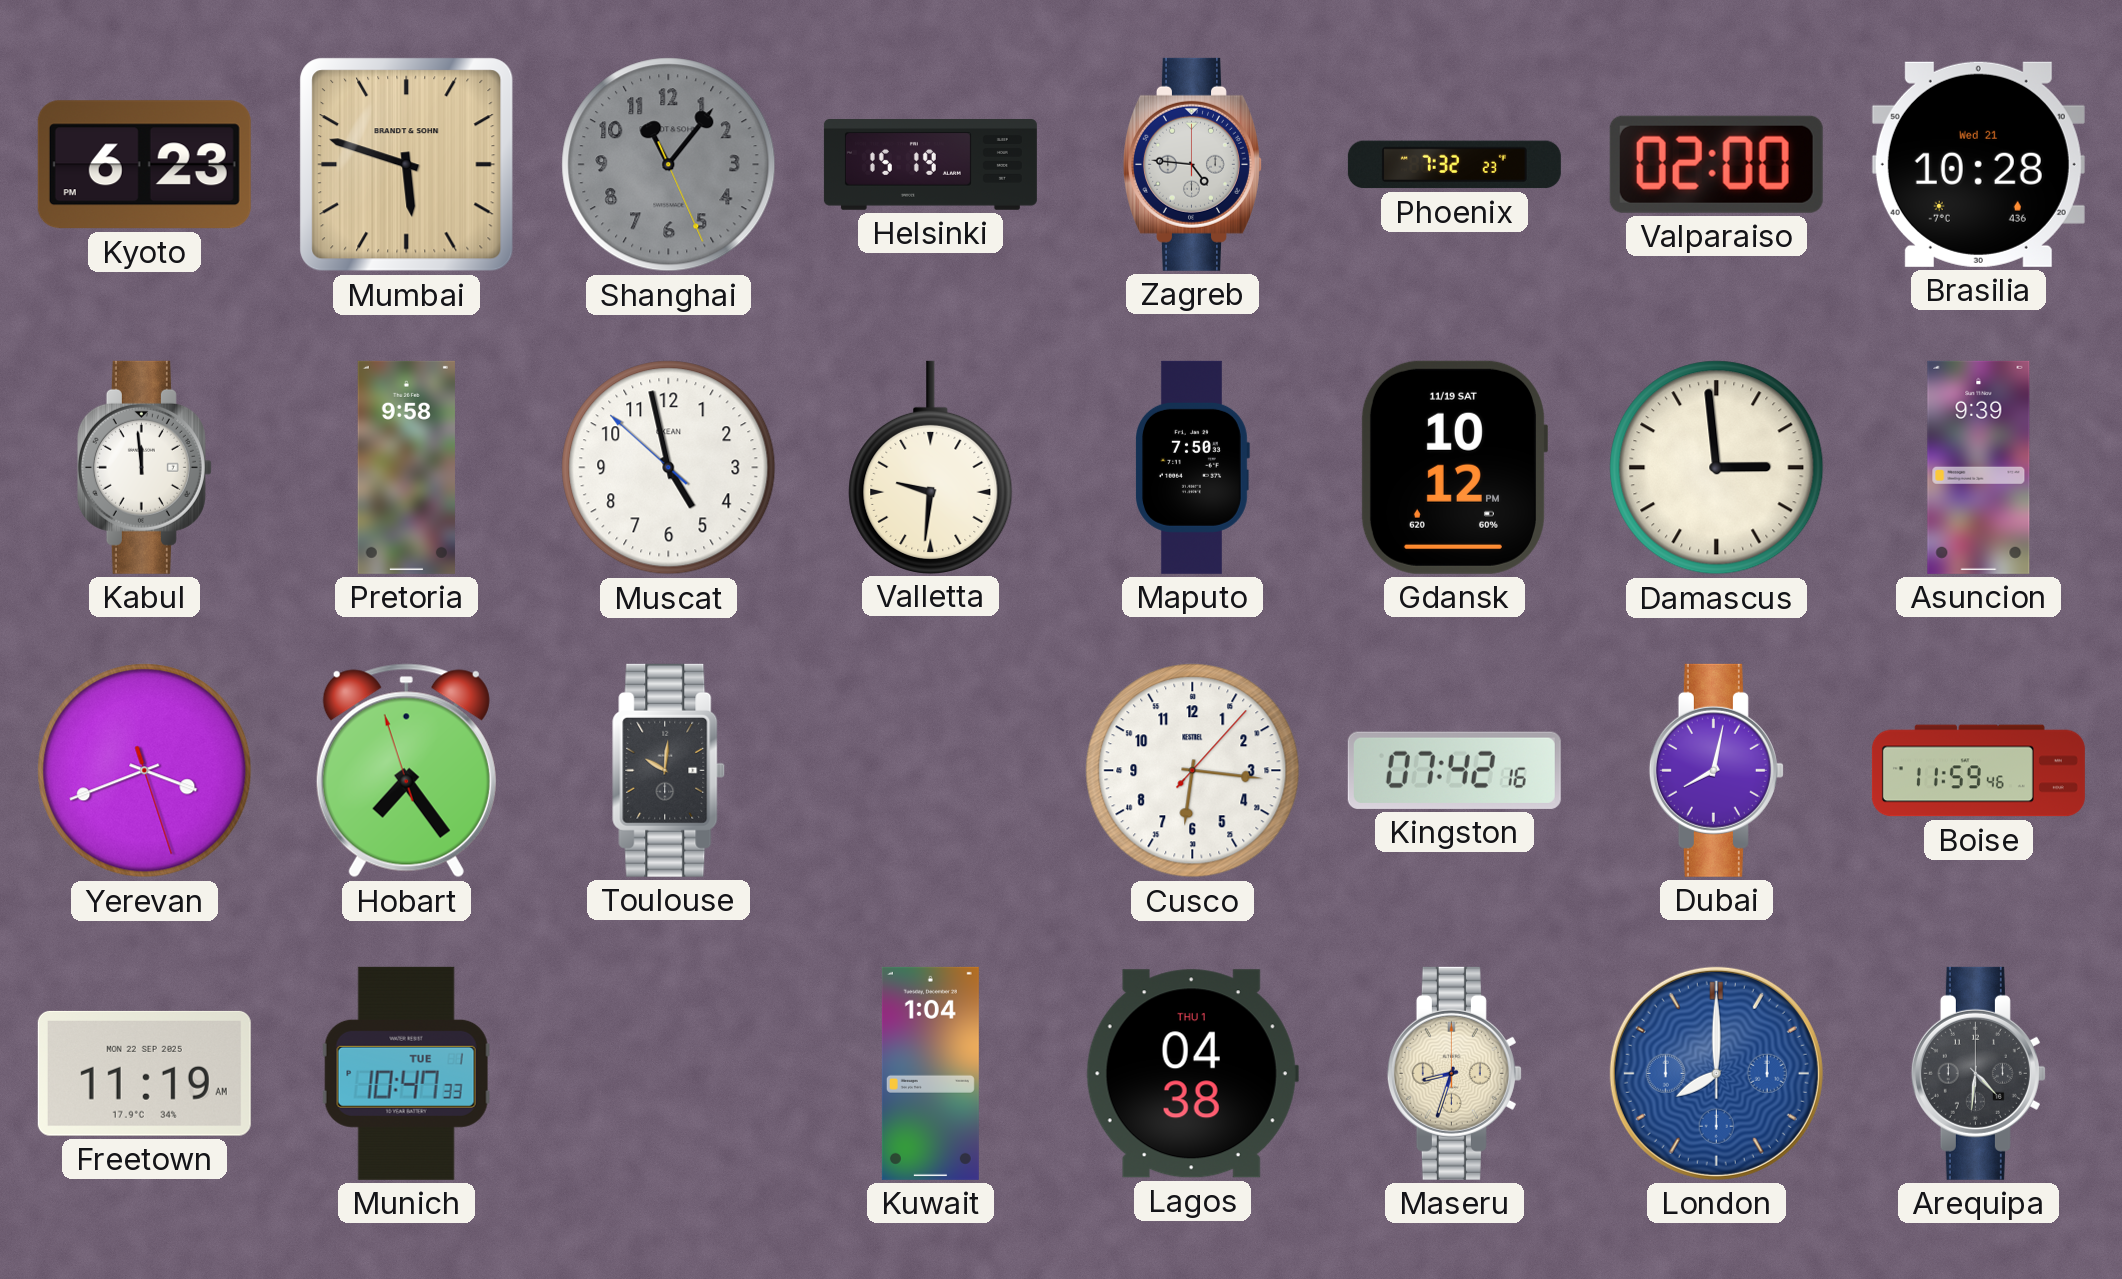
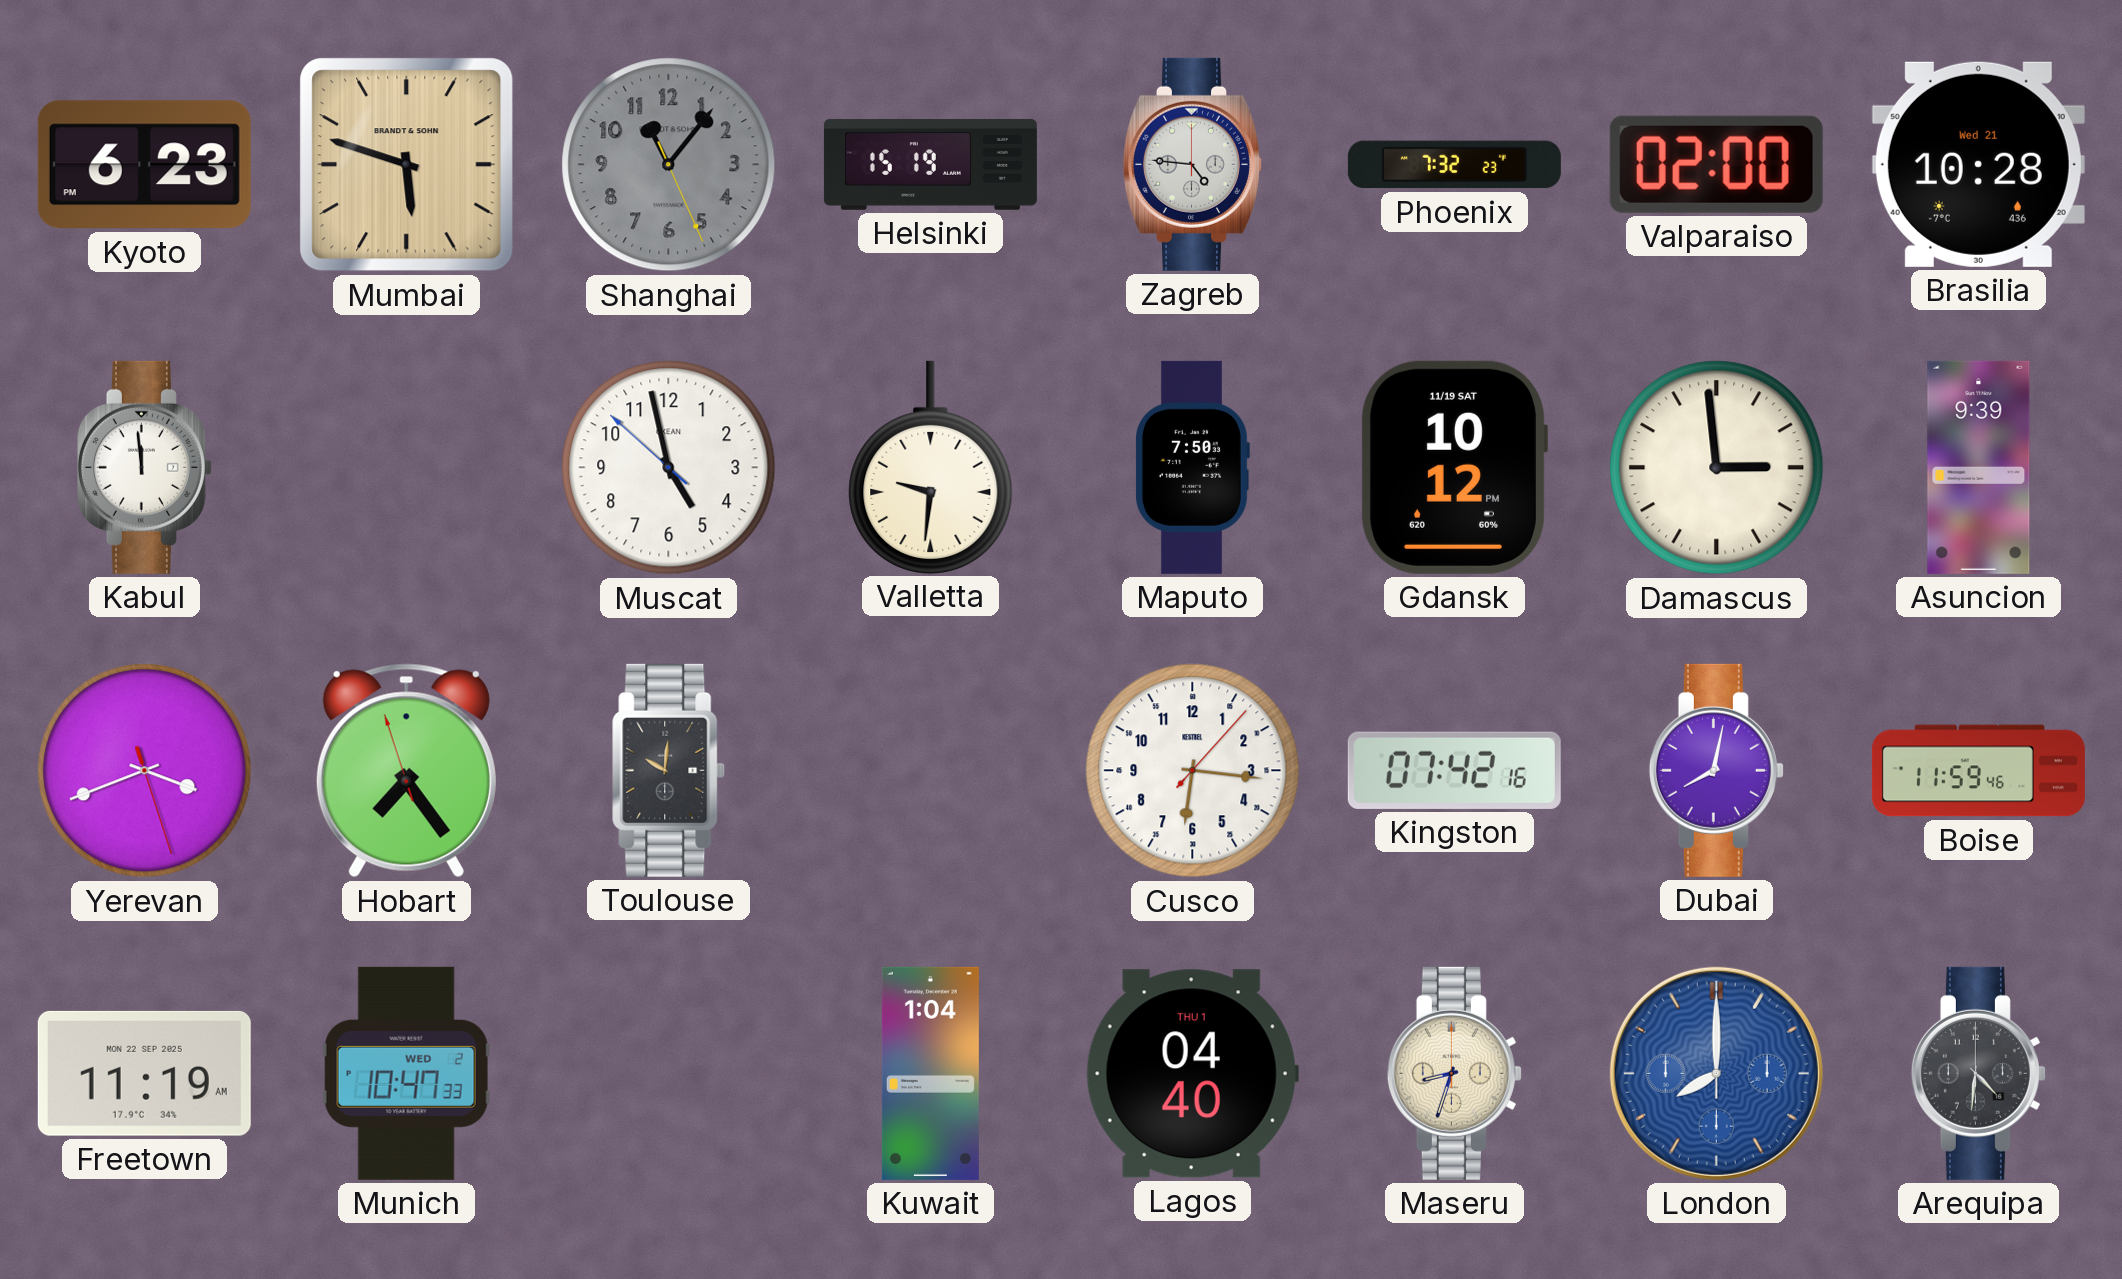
Pretoria: 9:58 -> none (406, 467)
Munich date: TUE 1 -> WED 2 (406, 1073)
Lagos: 04:38 -> 04:40 (1192, 1074)
